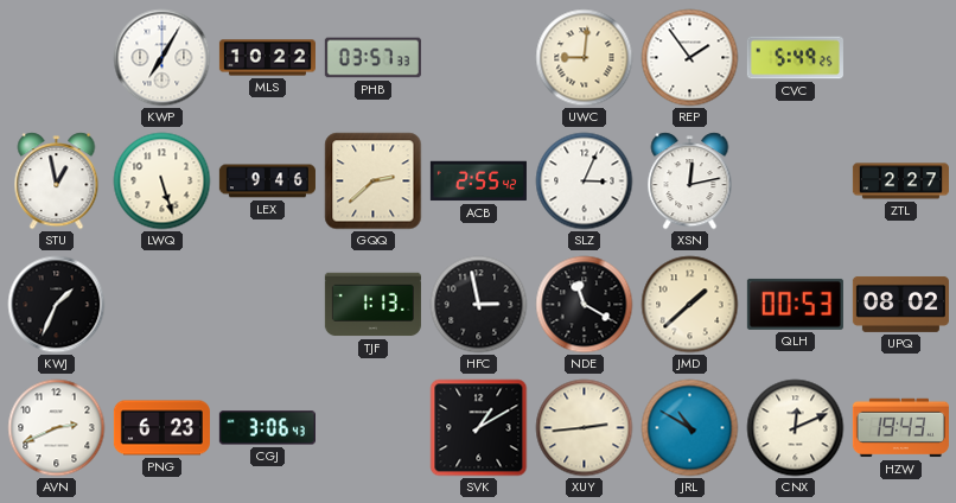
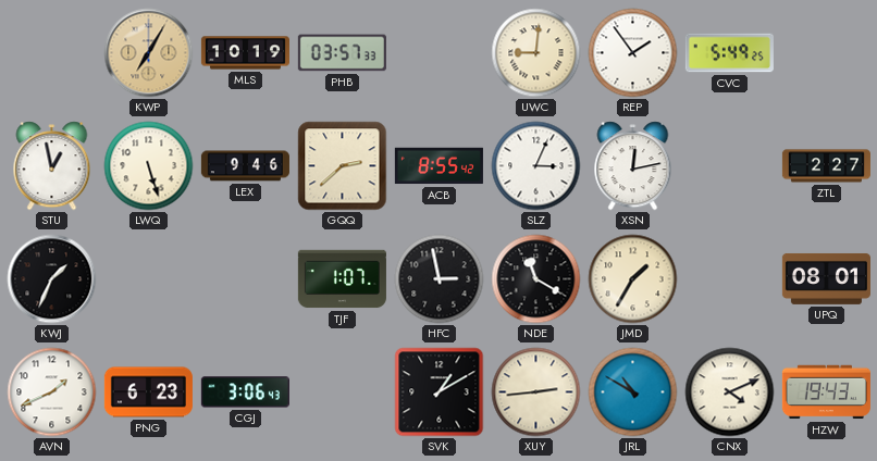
KWP dial: white -> champagne (149, 53)
MLS: 10:22 -> 10:19 (245, 53)
ACB: 2:55 -> 8:55 (439, 166)
TJF: 1:13 -> 1:07 (342, 279)
JMD: 1:38 -> 1:35 (633, 279)
QLH: 00:53 -> none (795, 304)
UPQ: 08:02 -> 08:01 (826, 278)
AVN: 2:41 -> 1:41 (52, 393)
CNX: 12:11 -> 4:11 (730, 393)
